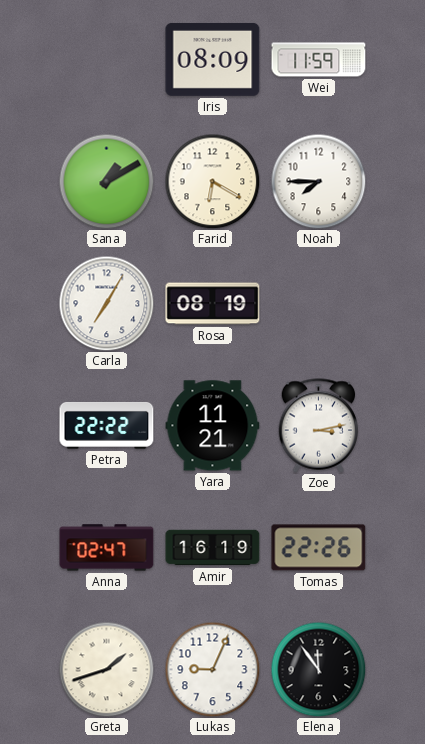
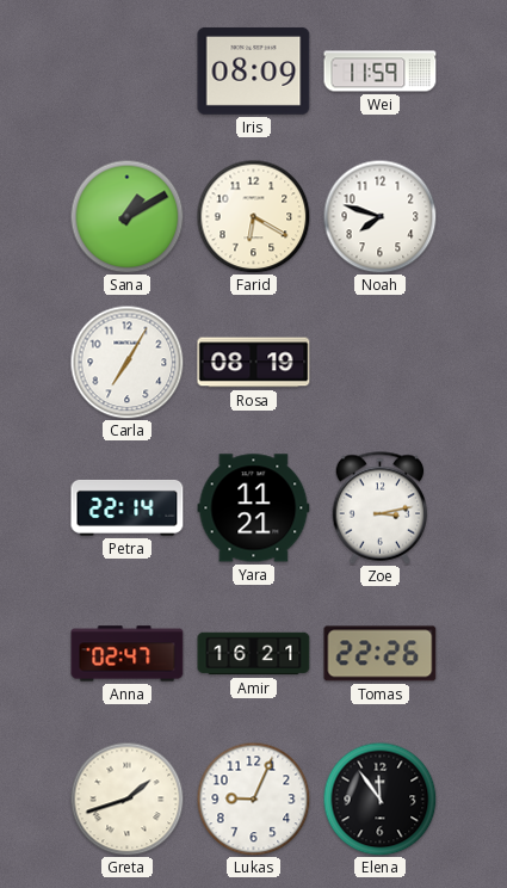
Noah: 7:45 -> 7:48 (379, 216)
Petra: 22:22 -> 22:14 (128, 507)
Amir: 16:19 -> 16:21 (254, 654)
